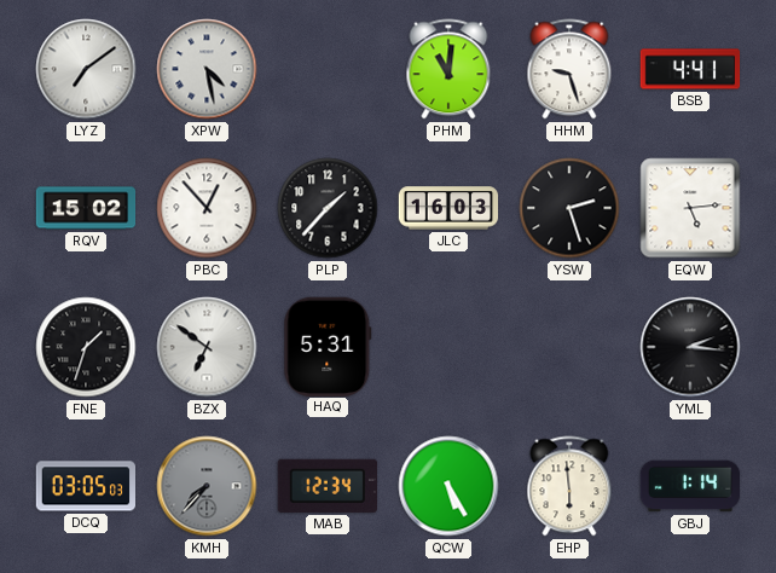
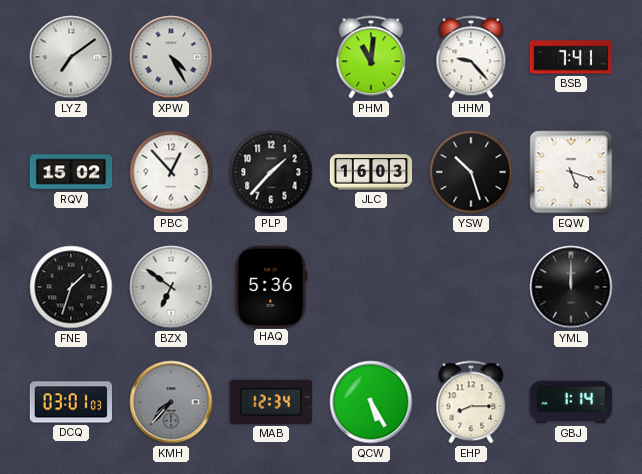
XPW: 4:28 -> 4:25 (171, 57)
HHM: 9:27 -> 9:23 (471, 57)
BSB: 4:41 -> 7:41 (571, 57)
YSW: 2:27 -> 10:27 (471, 172)
EQW: 5:14 -> 5:18 (571, 172)
HAQ: 5:31 -> 5:36 (271, 286)
YML: 2:16 -> 12:00 (571, 287)
DCQ: 03:05 -> 03:01 (70, 402)
EHP: 5:59 -> 8:15 (471, 402)
